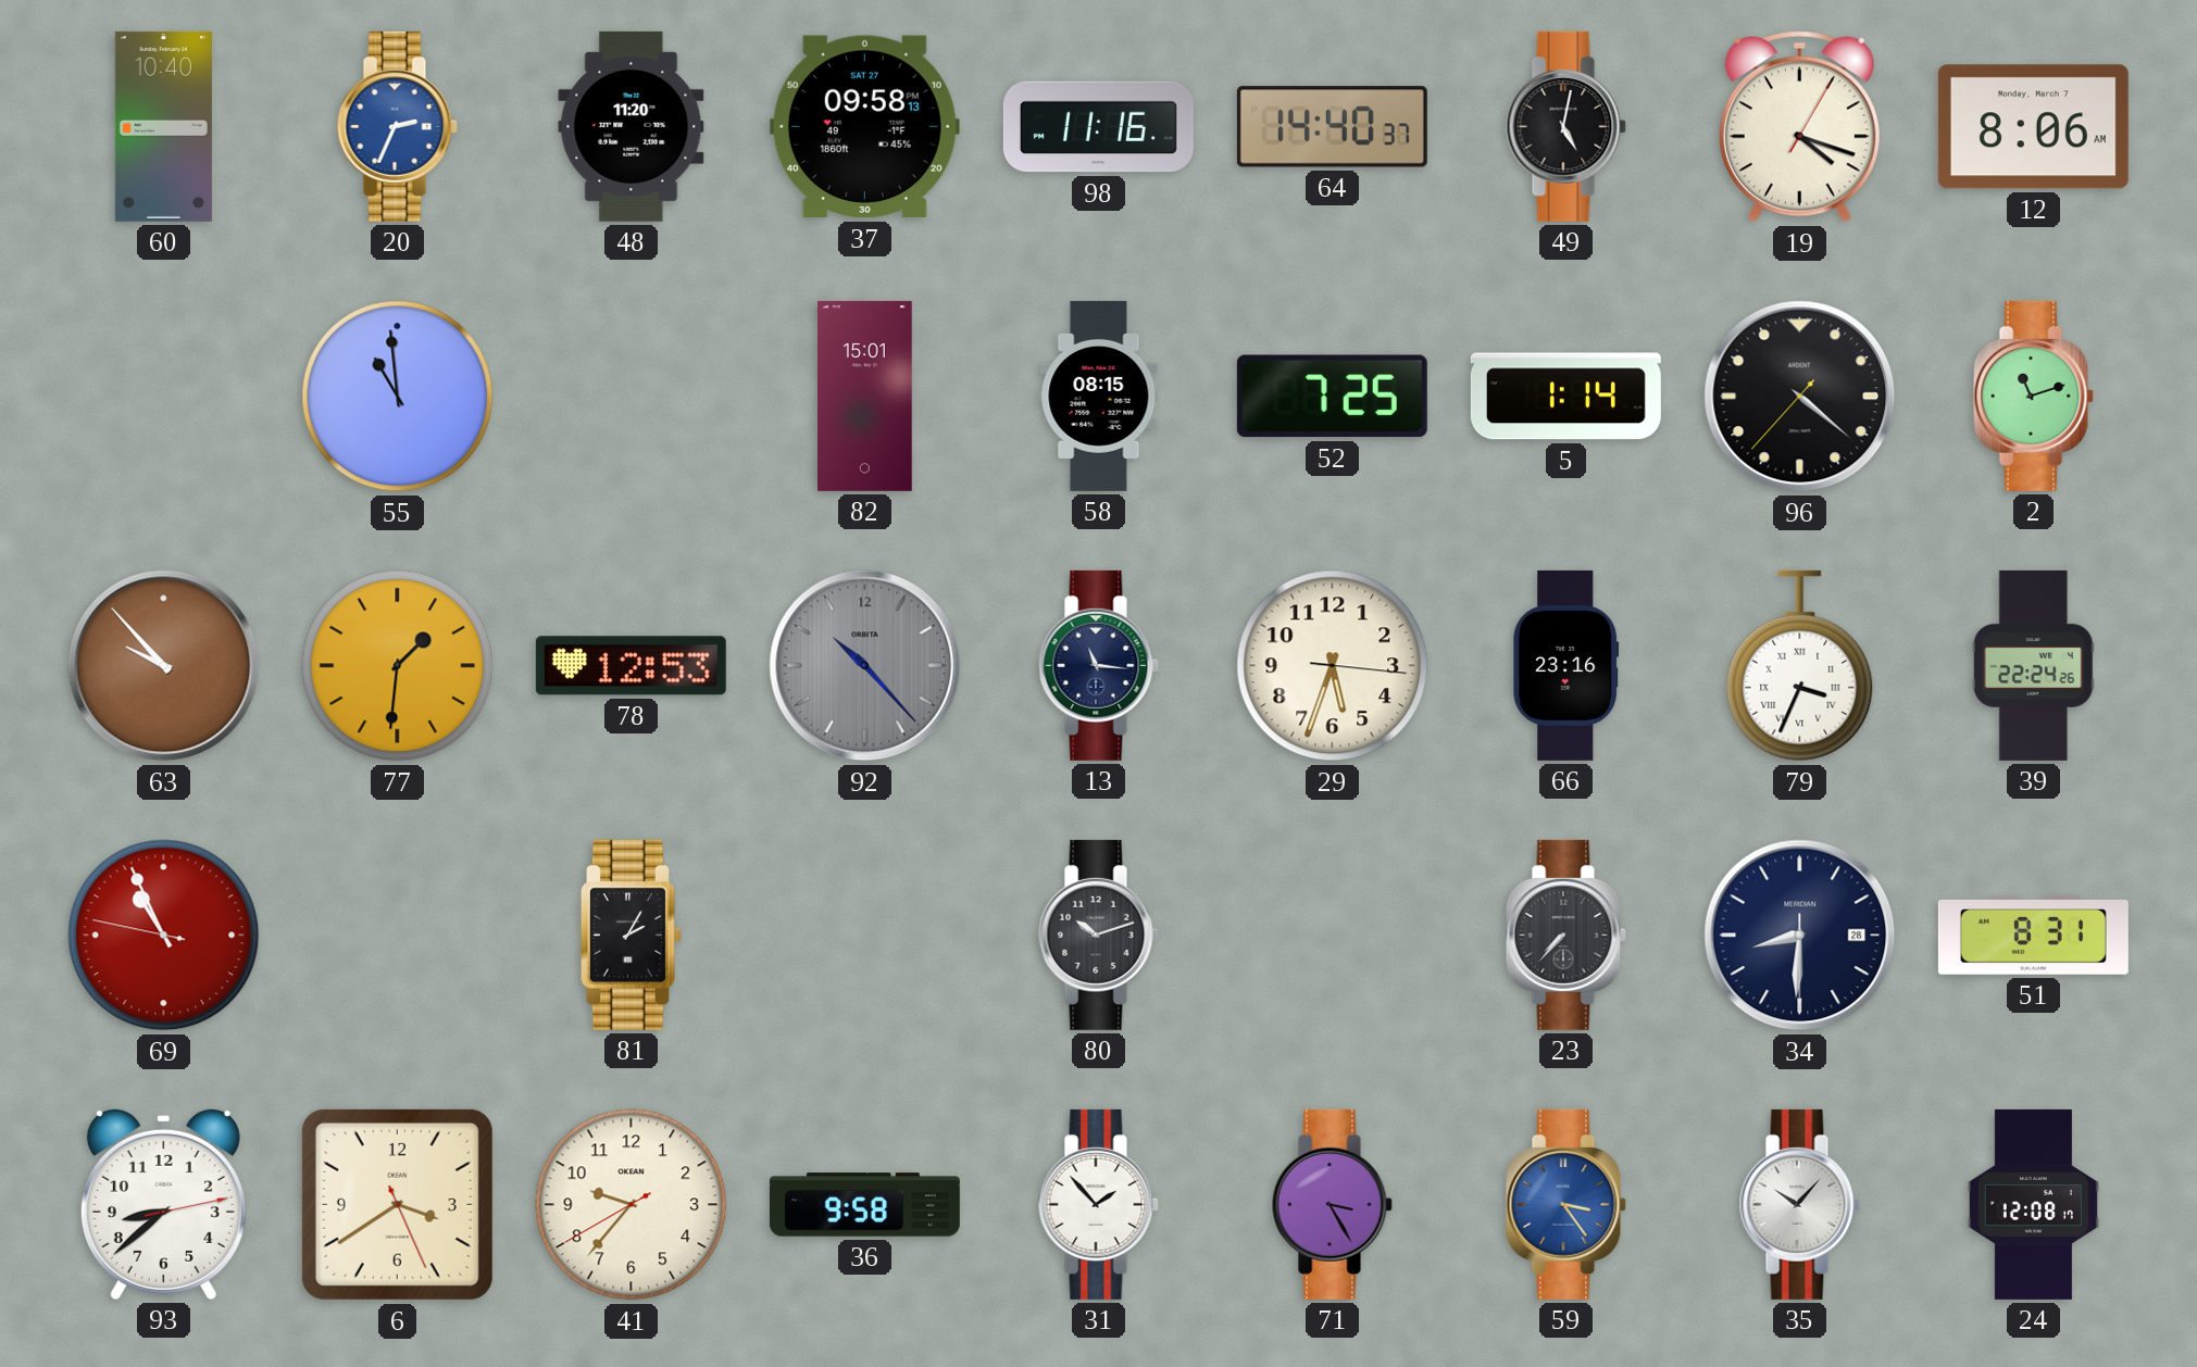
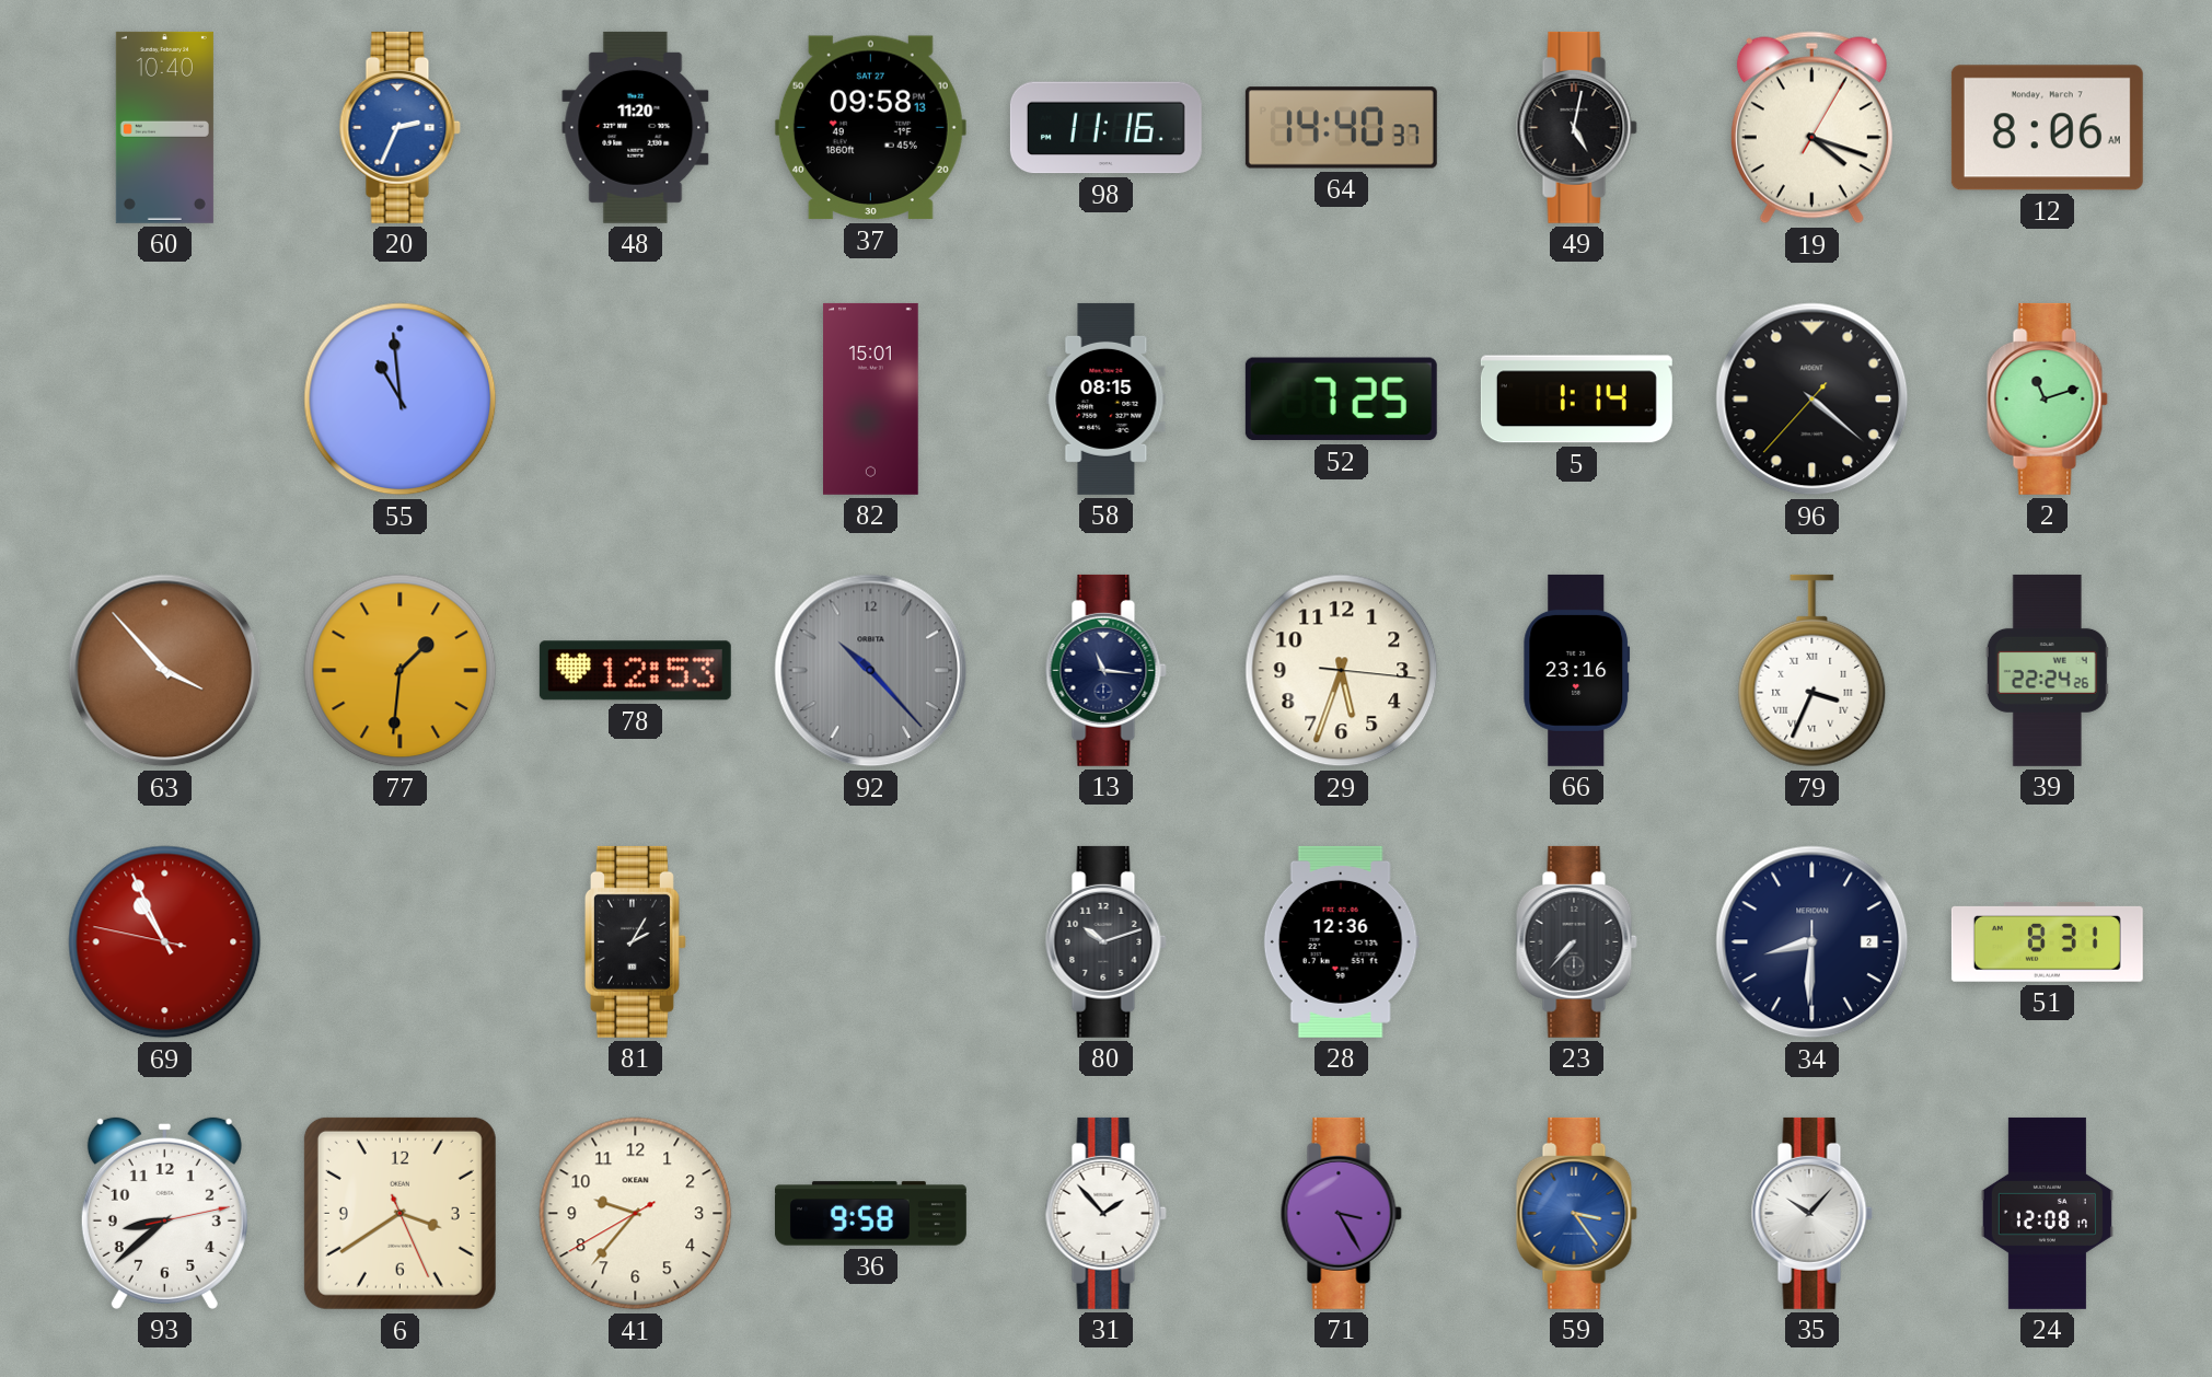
63: 9:53 -> 3:53 (165, 671)
28: none -> 12:36 (1341, 941)
34 date: 28 -> 2 (1813, 942)
